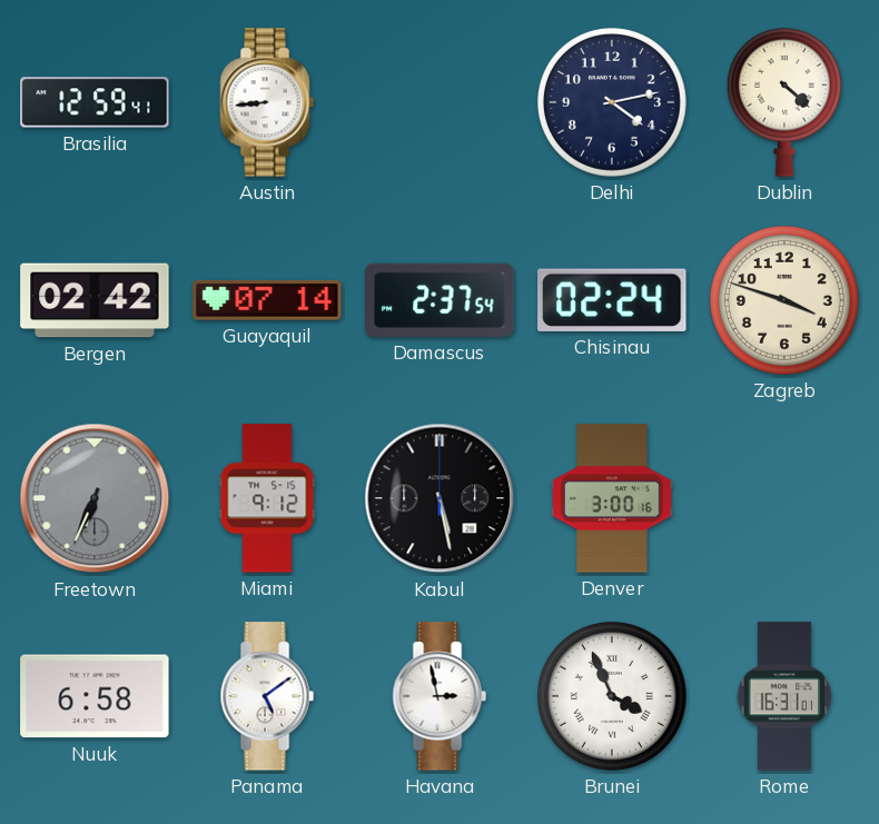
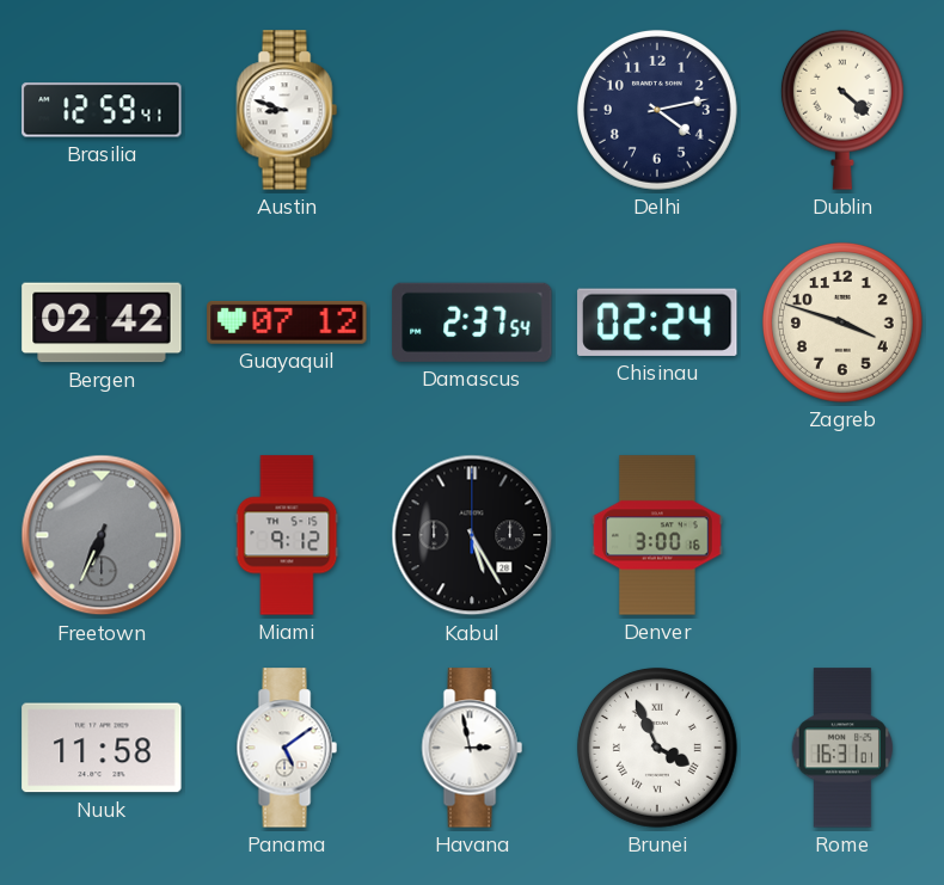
Austin: 8:44 -> 8:48 (287, 110)
Guayaquil: 07:14 -> 07:12 (287, 322)
Kabul: 5:28 -> 5:25 (472, 535)
Nuuk: 6:58 -> 11:58 (102, 748)
